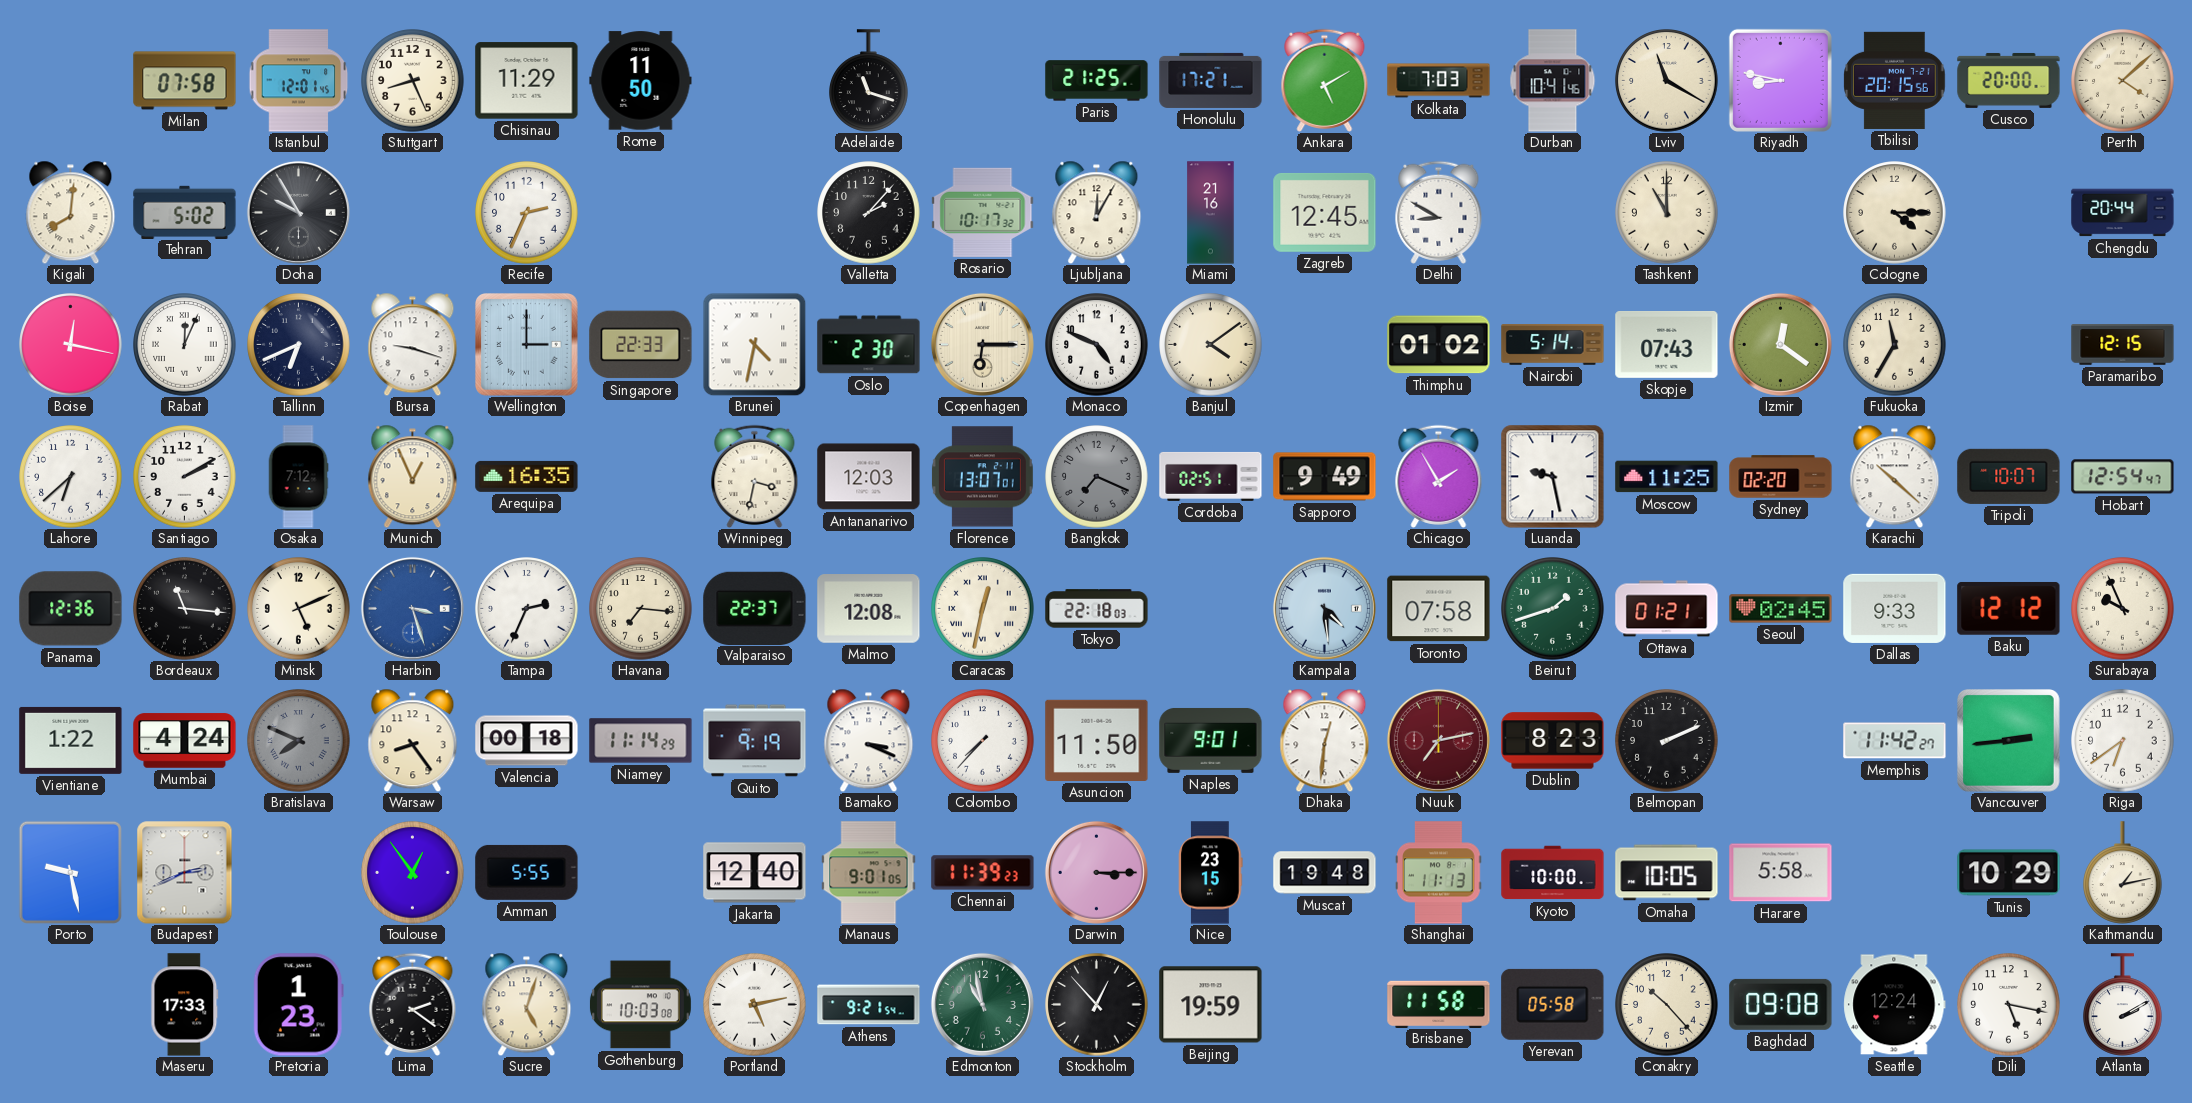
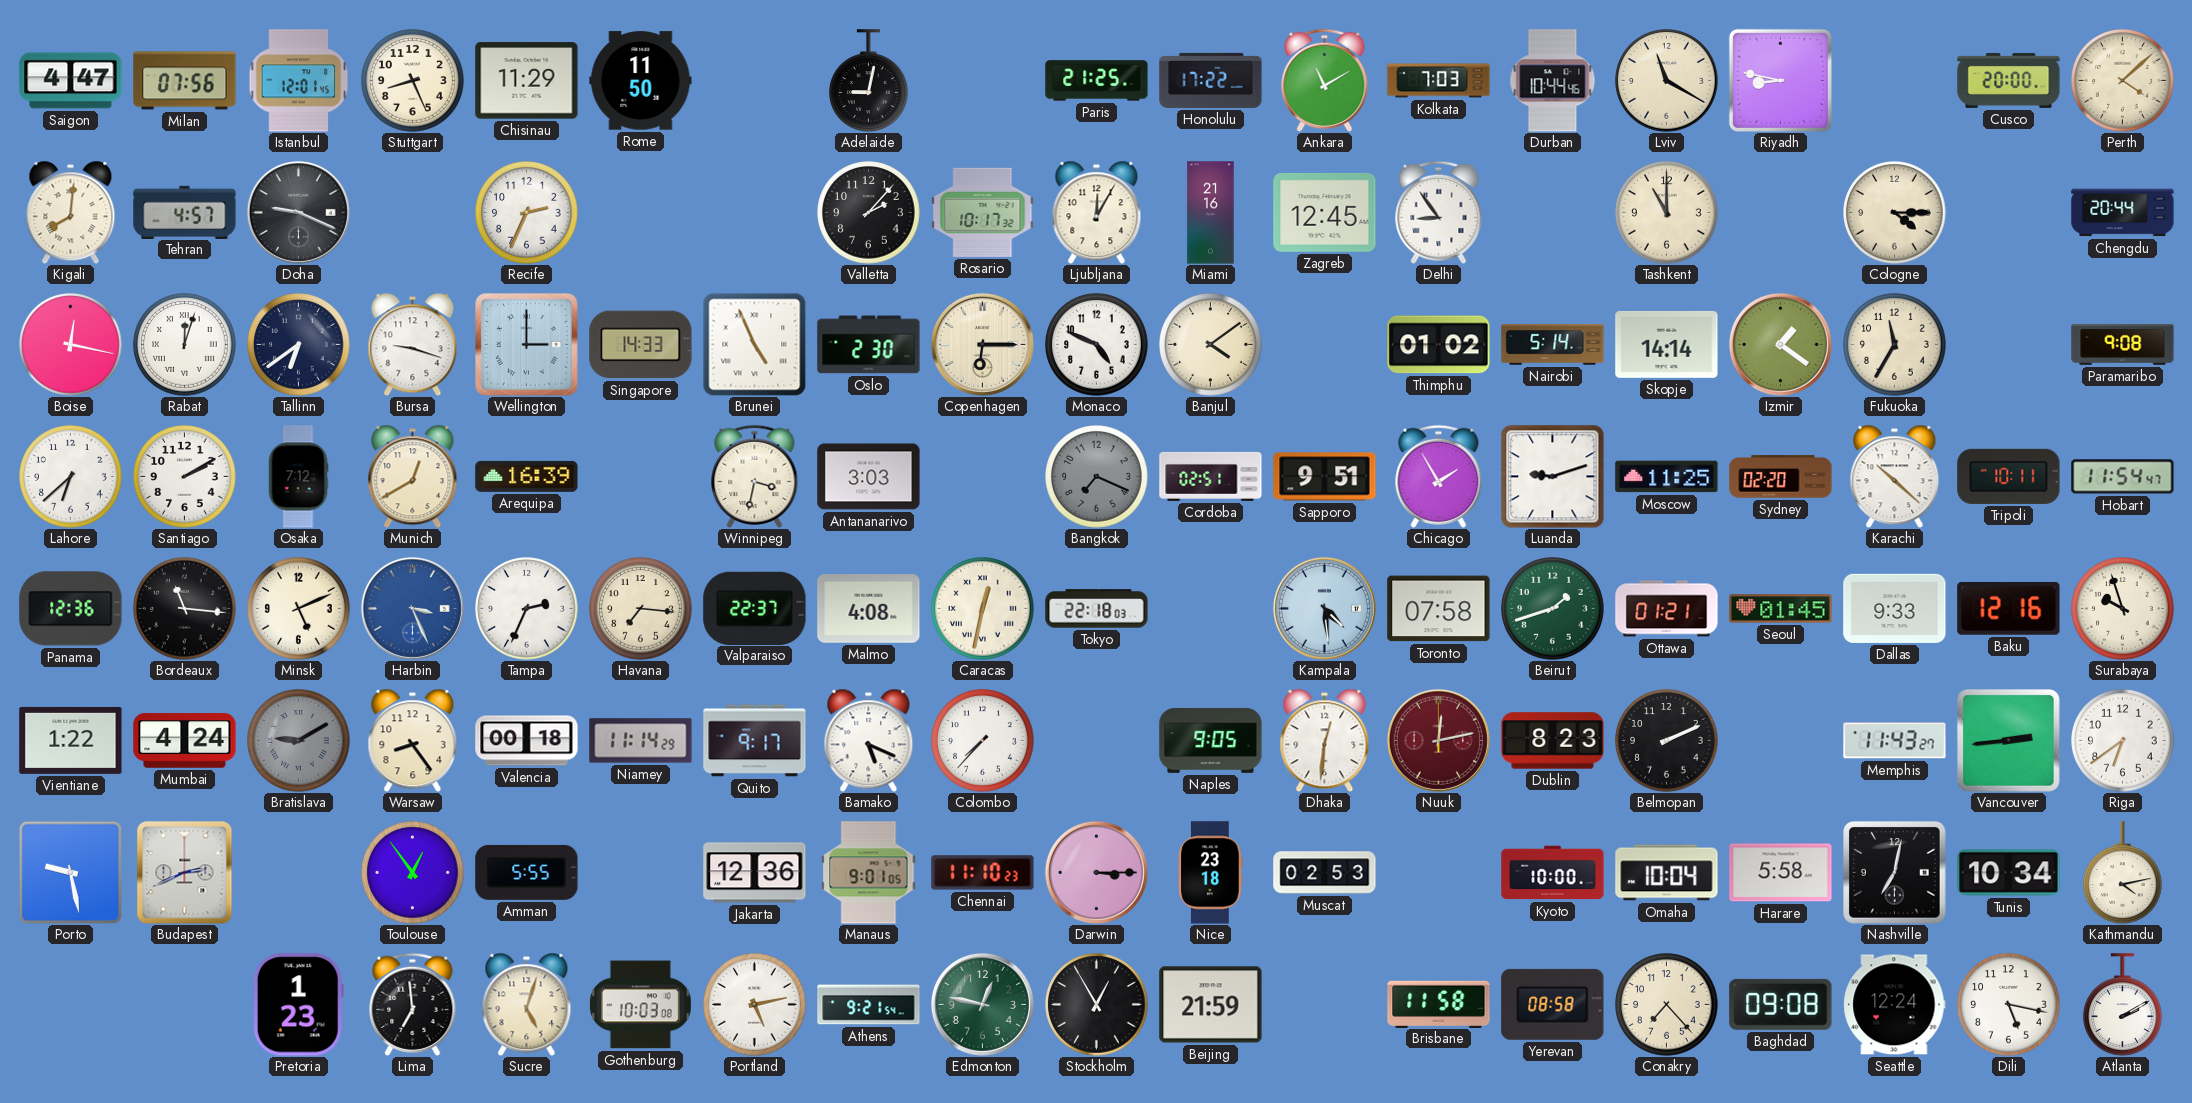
Saigon: none -> 4:47 (71, 81)
Milan: 07:58 -> 07:56 (185, 81)
Adelaide: 11:18 -> 9:02 (869, 81)
Honolulu: 17:21 -> 17:22 (1211, 80)
Ankara: 5:10 -> 11:10 (1325, 80)
Durban: 10:41 -> 10:44 (1553, 81)
Tbilisi: 20:15 -> none (1895, 80)
Tehran: 5:02 -> 4:57 (185, 212)
Doha: 9:55 -> 9:19 (298, 212)
Delhi: 8:50 -> 8:54 (1439, 212)
Rabat: 12:04 -> 12:03 (185, 345)
Tallinn: 6:41 -> 6:39 (299, 345)
Singapore: 22:33 -> 14:33 (641, 345)
Brunei: 4:32 -> 4:56 (754, 344)
Skopje: 07:43 -> 14:14 (1667, 344)
Izmir: 12:21 -> 1:21 (1780, 344)
Paramaribo: 12:15 -> 9:08 (2123, 345)
Munich: 12:56 -> 12:40 (413, 476)
Arequipa: 16:35 -> 16:39 (527, 476)
Antananarivo: 12:03 -> 3:03 (869, 477)
Florence: 13:07 -> none (982, 477)
Sapporo: 9:49 -> 9:51 (1325, 477)
Luanda: 9:28 -> 9:12 (1553, 477)
Tripoli: 10:07 -> 10:11 (2009, 476)
Hobart: 12:54 -> 11:54 (2123, 477)
Harbin: 3:27 -> 3:26 (412, 608)
Malmo: 12:08 -> 4:08 (869, 609)
Seoul: 02:45 -> 01:45 (1781, 609)
Baku: 12:12 -> 12:16 (2009, 608)
Surabaya: 9:56 -> 9:57 (2123, 609)
Bratislava: 7:49 -> 9:10 (299, 741)
Quito: 9:19 -> 9:17 (755, 741)
Bamako: 3:19 -> 5:19 (869, 740)
Asuncion: 11:50 -> none (1097, 740)
Naples: 9:01 -> 9:05 (1211, 740)
Nuuk: 7:13 -> 12:13 (1438, 740)
Memphis: 11:42 -> 11:43 (1895, 741)
Jakarta: 12:40 -> 12:36 (755, 873)
Chennai: 11:39 -> 11:10 (983, 873)
Nice: 23:15 -> 23:18 (1211, 873)
Muscat: 19:48 -> 02:53 (1325, 873)
Shanghai: 11:13 -> none (1439, 873)
Omaha: 10:05 -> 10:04 (1667, 873)
Nashville: none -> 7:02 (1895, 873)
Tunis: 10:29 -> 10:34 (2009, 873)
Kathmandu: 1:13 -> 4:13 (2123, 873)
Maseru: 17:33 -> none (185, 1005)
Lima: 2:21 -> 6:59 (413, 1004)
Edmonton: 10:58 -> 12:47 (982, 1004)
Stockholm: 12:53 -> 12:55 (1097, 1005)
Beijing: 19:59 -> 21:59 (1211, 1005)
Yerevan: 05:58 -> 08:58 (1553, 1004)
Conakry: 10:23 -> 7:23 (1667, 1005)
